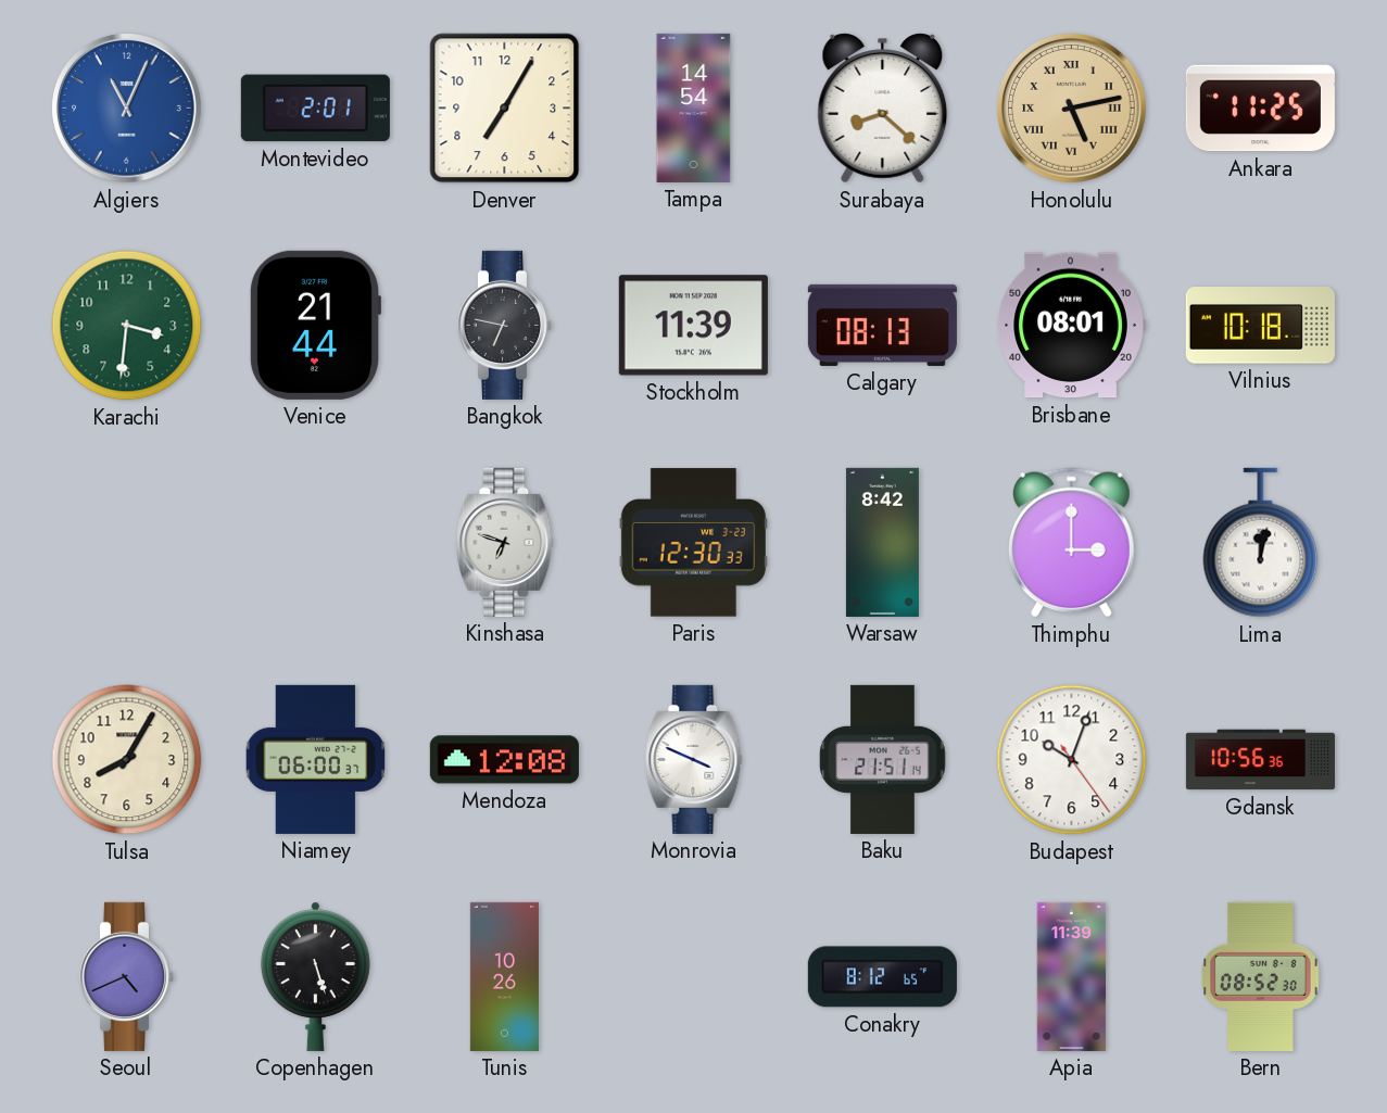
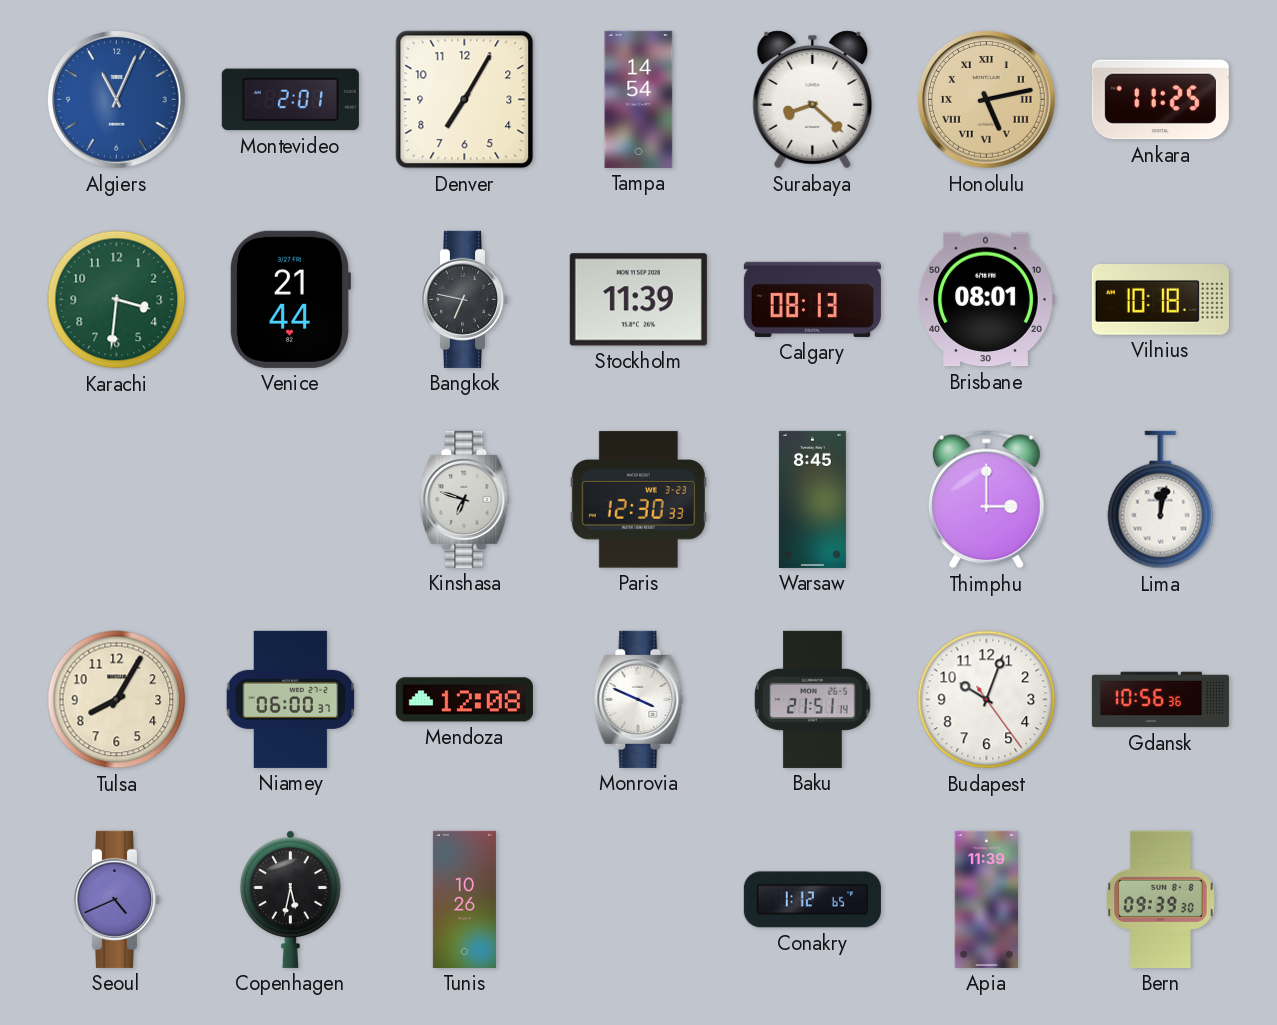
Warsaw: 8:42 -> 8:45 (812, 499)
Copenhagen: 5:27 -> 5:32 (290, 899)
Conakry: 8:12 -> 1:12 (812, 900)
Bern: 08:52 -> 09:39 (1161, 899)
